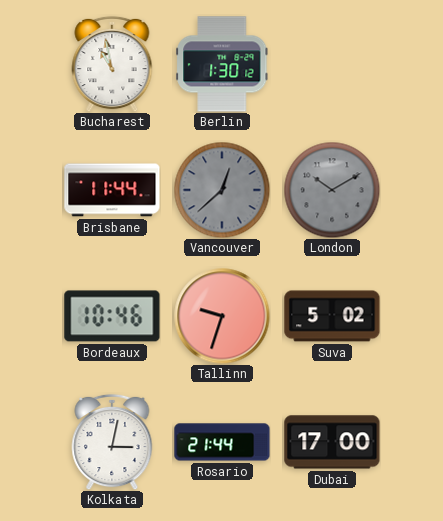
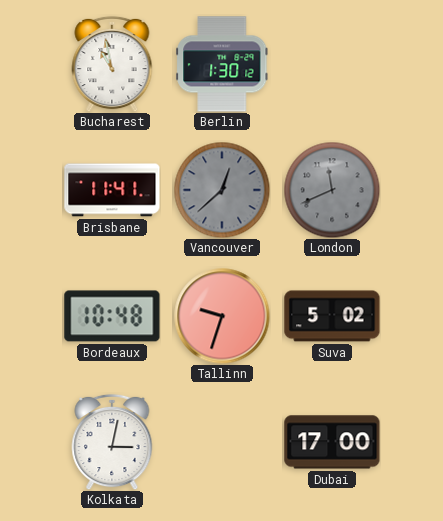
Brisbane: 11:44 -> 11:41 (112, 190)
London: 10:10 -> 11:41 (332, 190)
Bordeaux: 10:46 -> 10:48 (112, 316)
Rosario: 21:44 -> none (222, 442)
